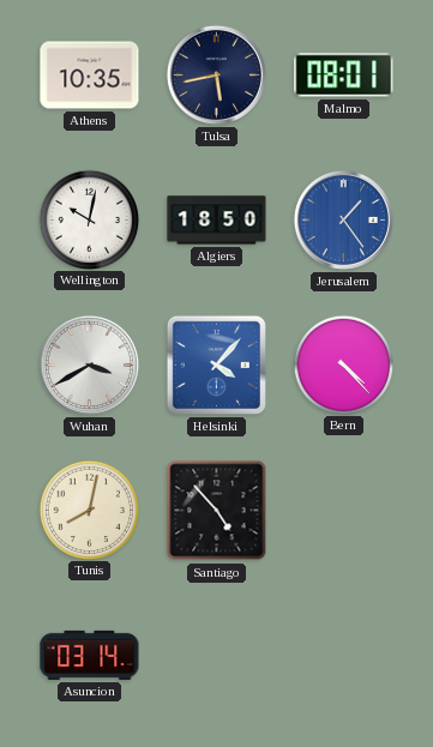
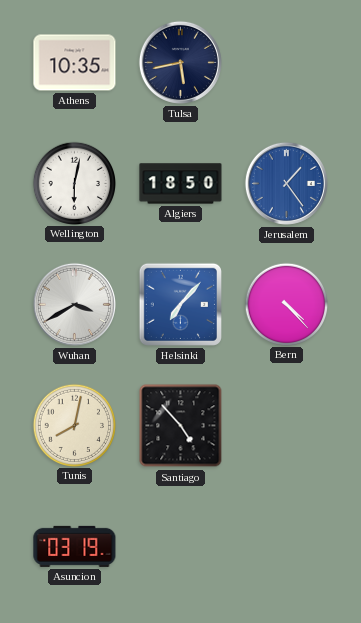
Malmo: 08:01 -> none (344, 76)
Wellington: 10:02 -> 6:02 (74, 183)
Helsinki: 4:07 -> 7:07 (180, 304)
Asuncion: 03:14 -> 03:19 (75, 546)
